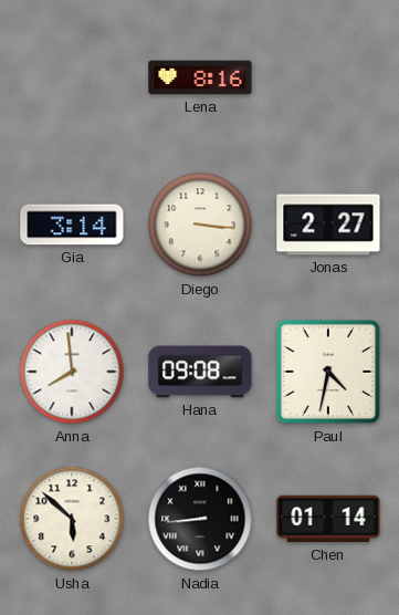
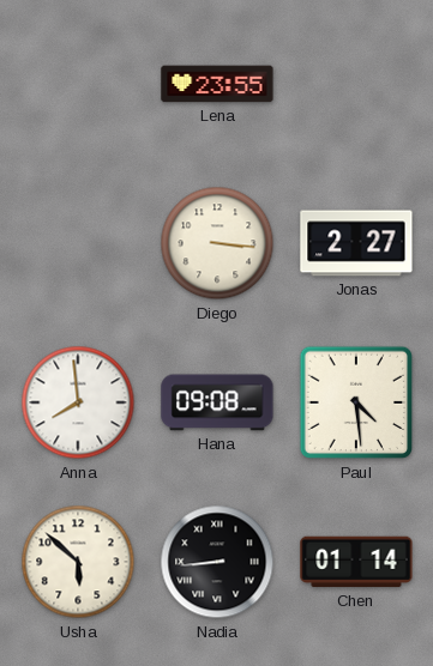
Lena: 8:16 -> 23:55 (217, 84)
Gia: 3:14 -> none (72, 225)
Paul: 4:32 -> 4:29 (356, 402)
